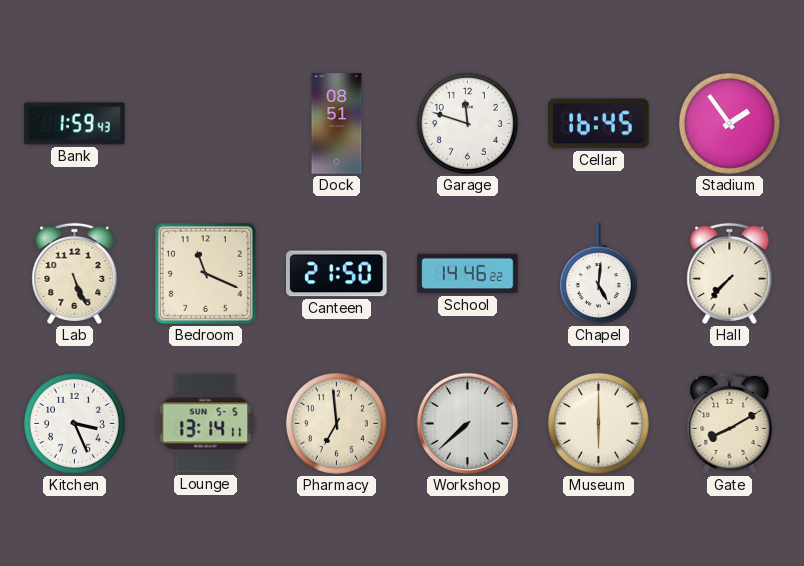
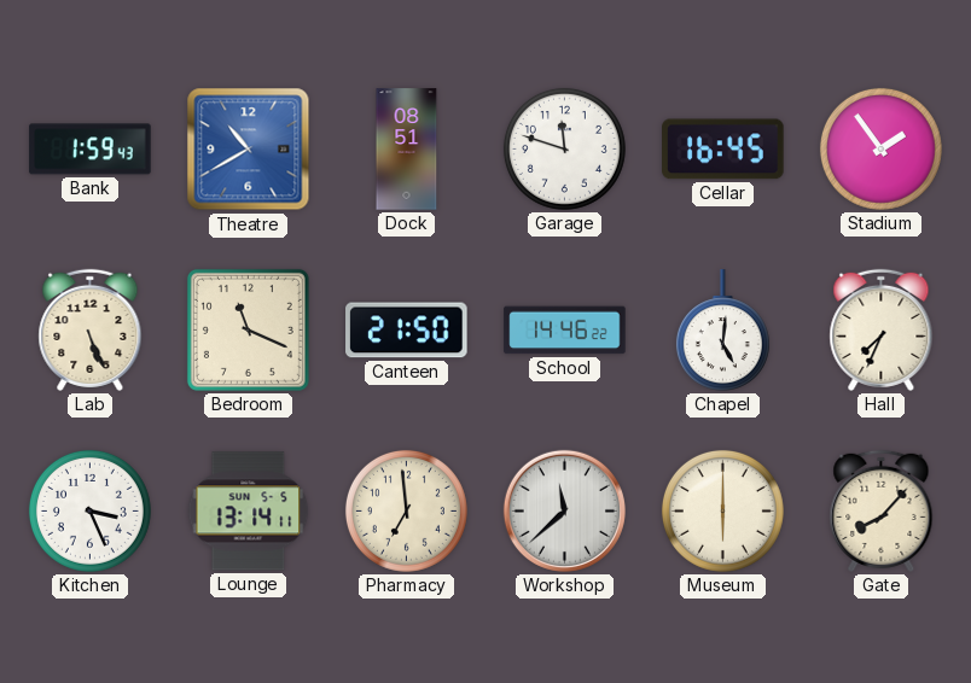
Theatre: none -> 10:40 (249, 150)
Hall: 7:37 -> 7:34 (882, 329)
Workshop: 7:38 -> 11:38 (564, 510)
Gate: 8:10 -> 8:07 (882, 510)
